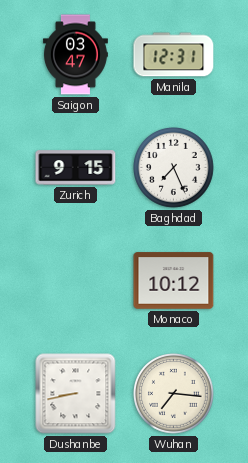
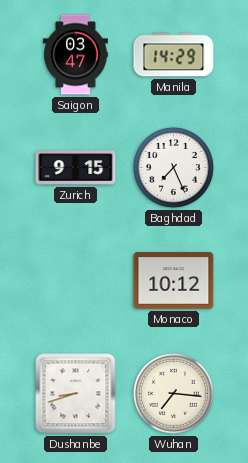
Manila: 12:31 -> 14:29 (174, 55)
Dushanbe: 8:43 -> 8:42 (76, 394)
